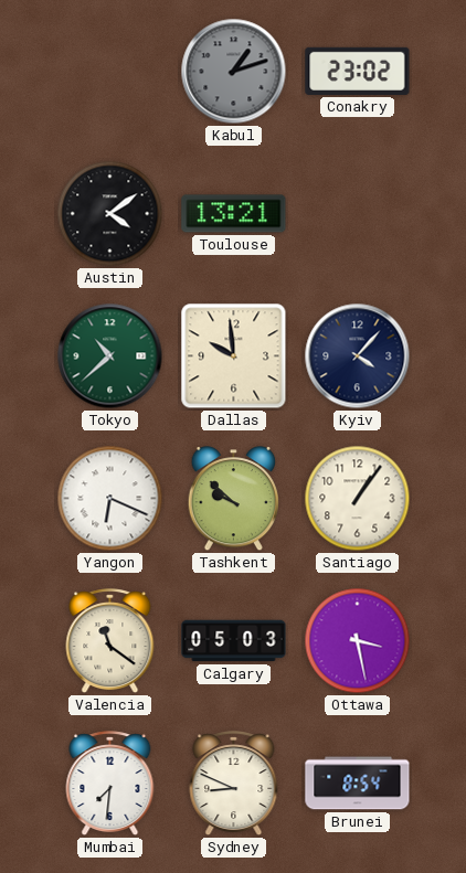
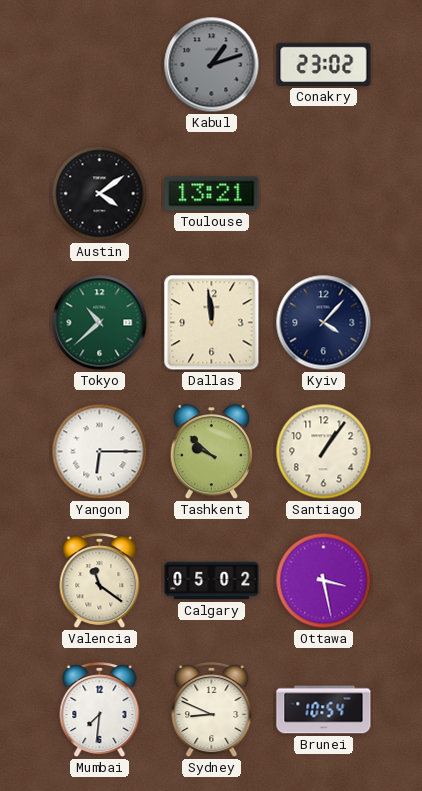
Dallas: 9:59 -> 11:59 (212, 323)
Yangon: 6:19 -> 6:15 (100, 452)
Calgary: 05:03 -> 05:02 (212, 581)
Brunei: 8:54 -> 10:54 (324, 710)
